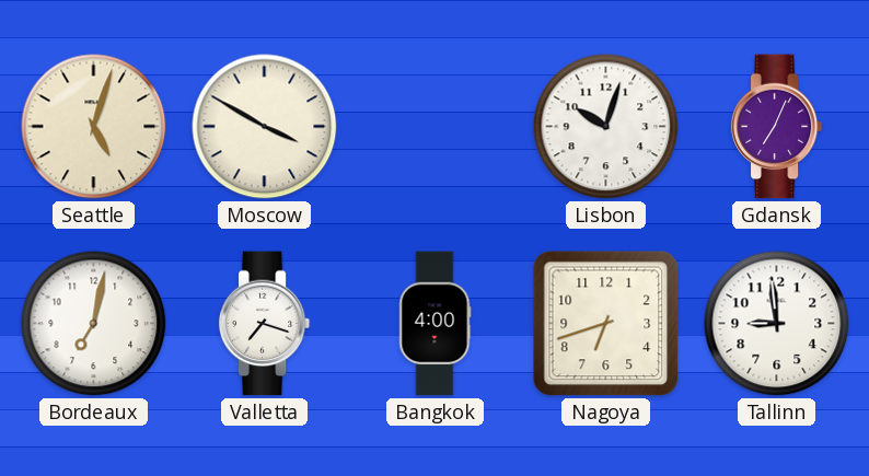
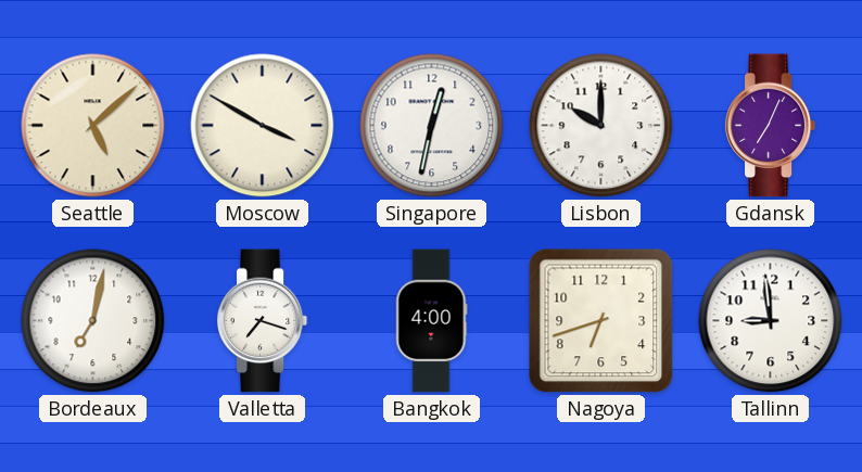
Seattle: 5:03 -> 5:08 (93, 126)
Singapore: none -> 12:32 (432, 126)
Lisbon: 10:03 -> 10:00 (601, 126)
